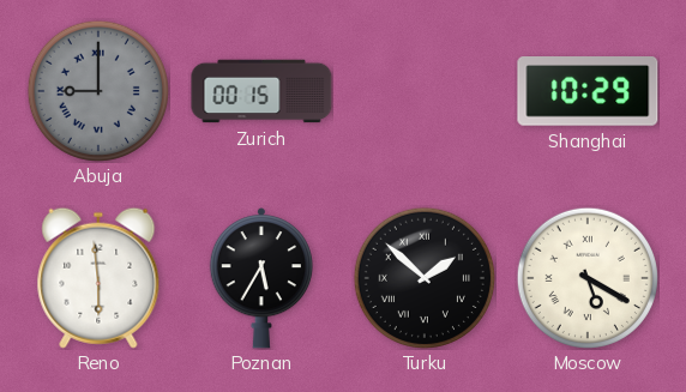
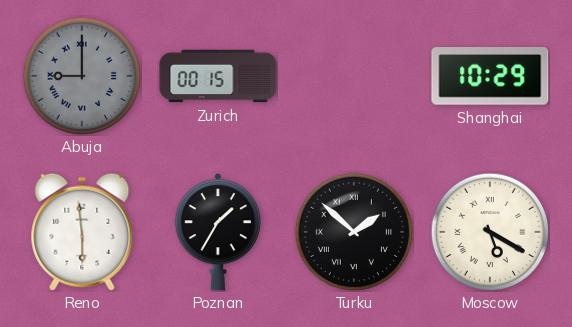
Poznan: 5:35 -> 1:35 (217, 232)
